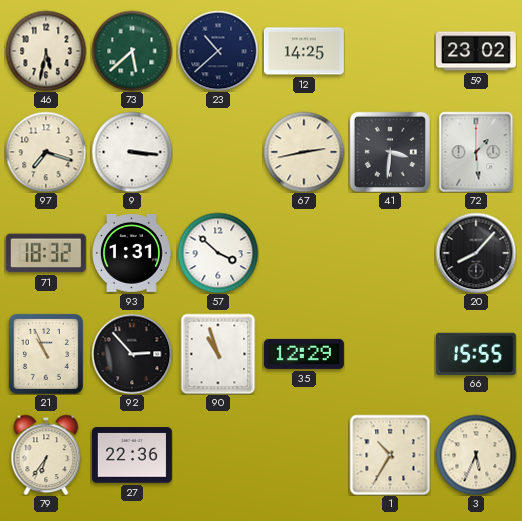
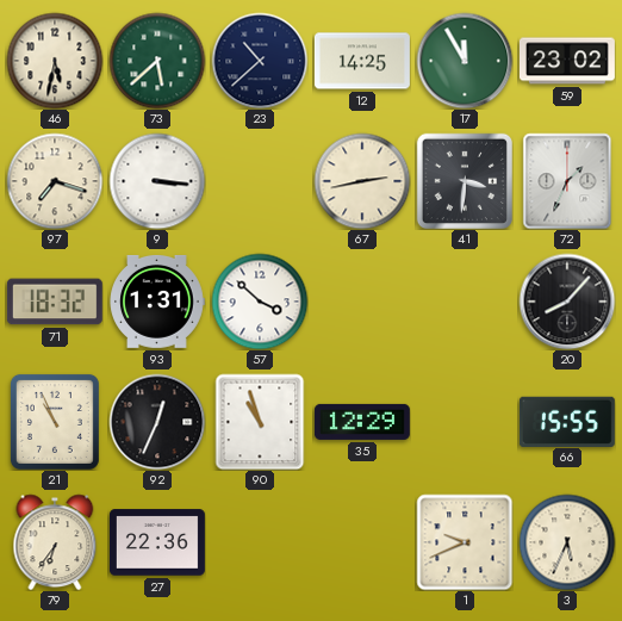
17: none -> 11:55 (465, 61)
72: 1:29 -> 1:34 (567, 181)
92: 2:53 -> 12:34 (157, 422)
1: 10:35 -> 9:41 (465, 542)
